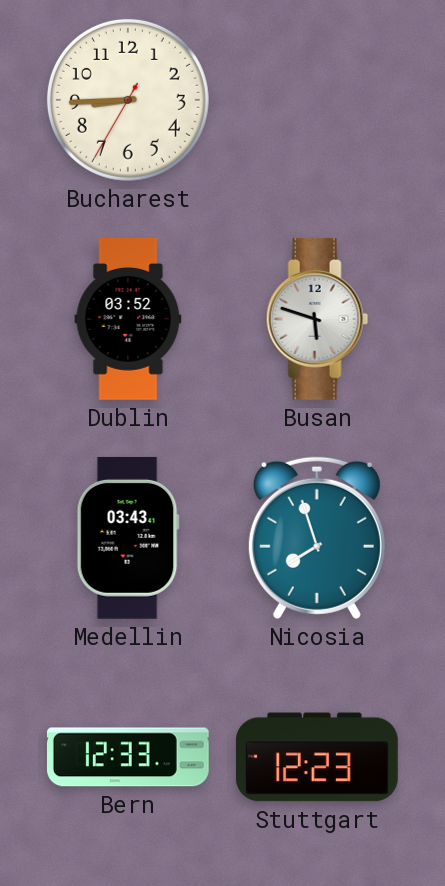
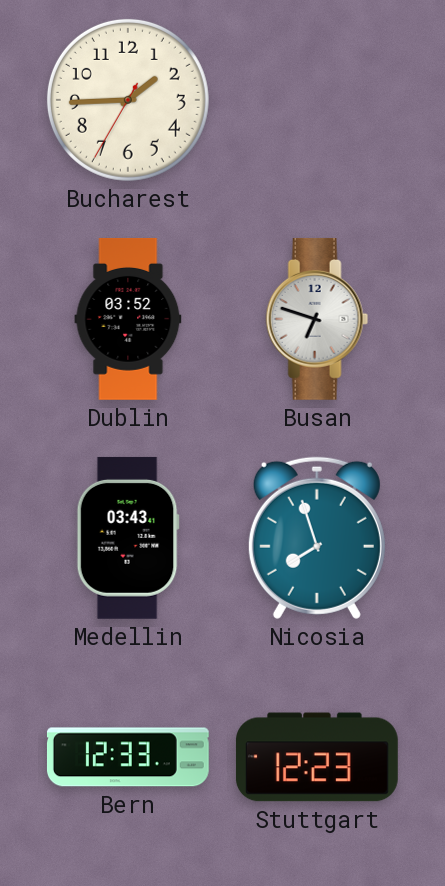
Bucharest: 8:44 -> 1:44 (128, 100)
Busan: 5:48 -> 6:48 (317, 319)
